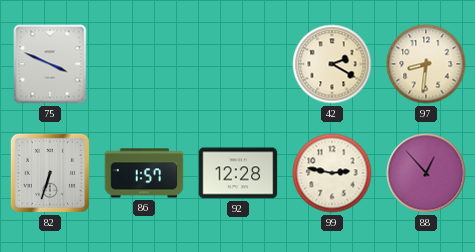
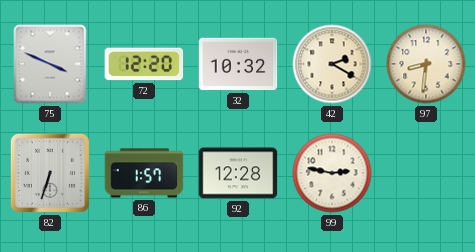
72: none -> 12:20 (144, 64)
32: none -> 10:32 (238, 64)
88: 12:53 -> none (426, 173)
